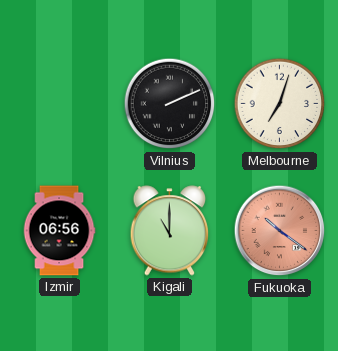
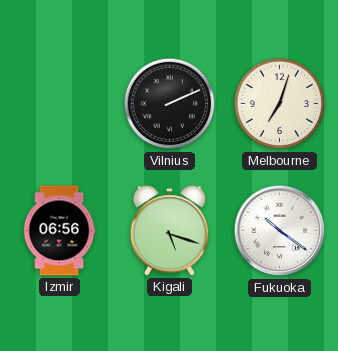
Kigali: 11:00 -> 5:18 (170, 231)
Fukuoka dial: salmon -> white (280, 231)
